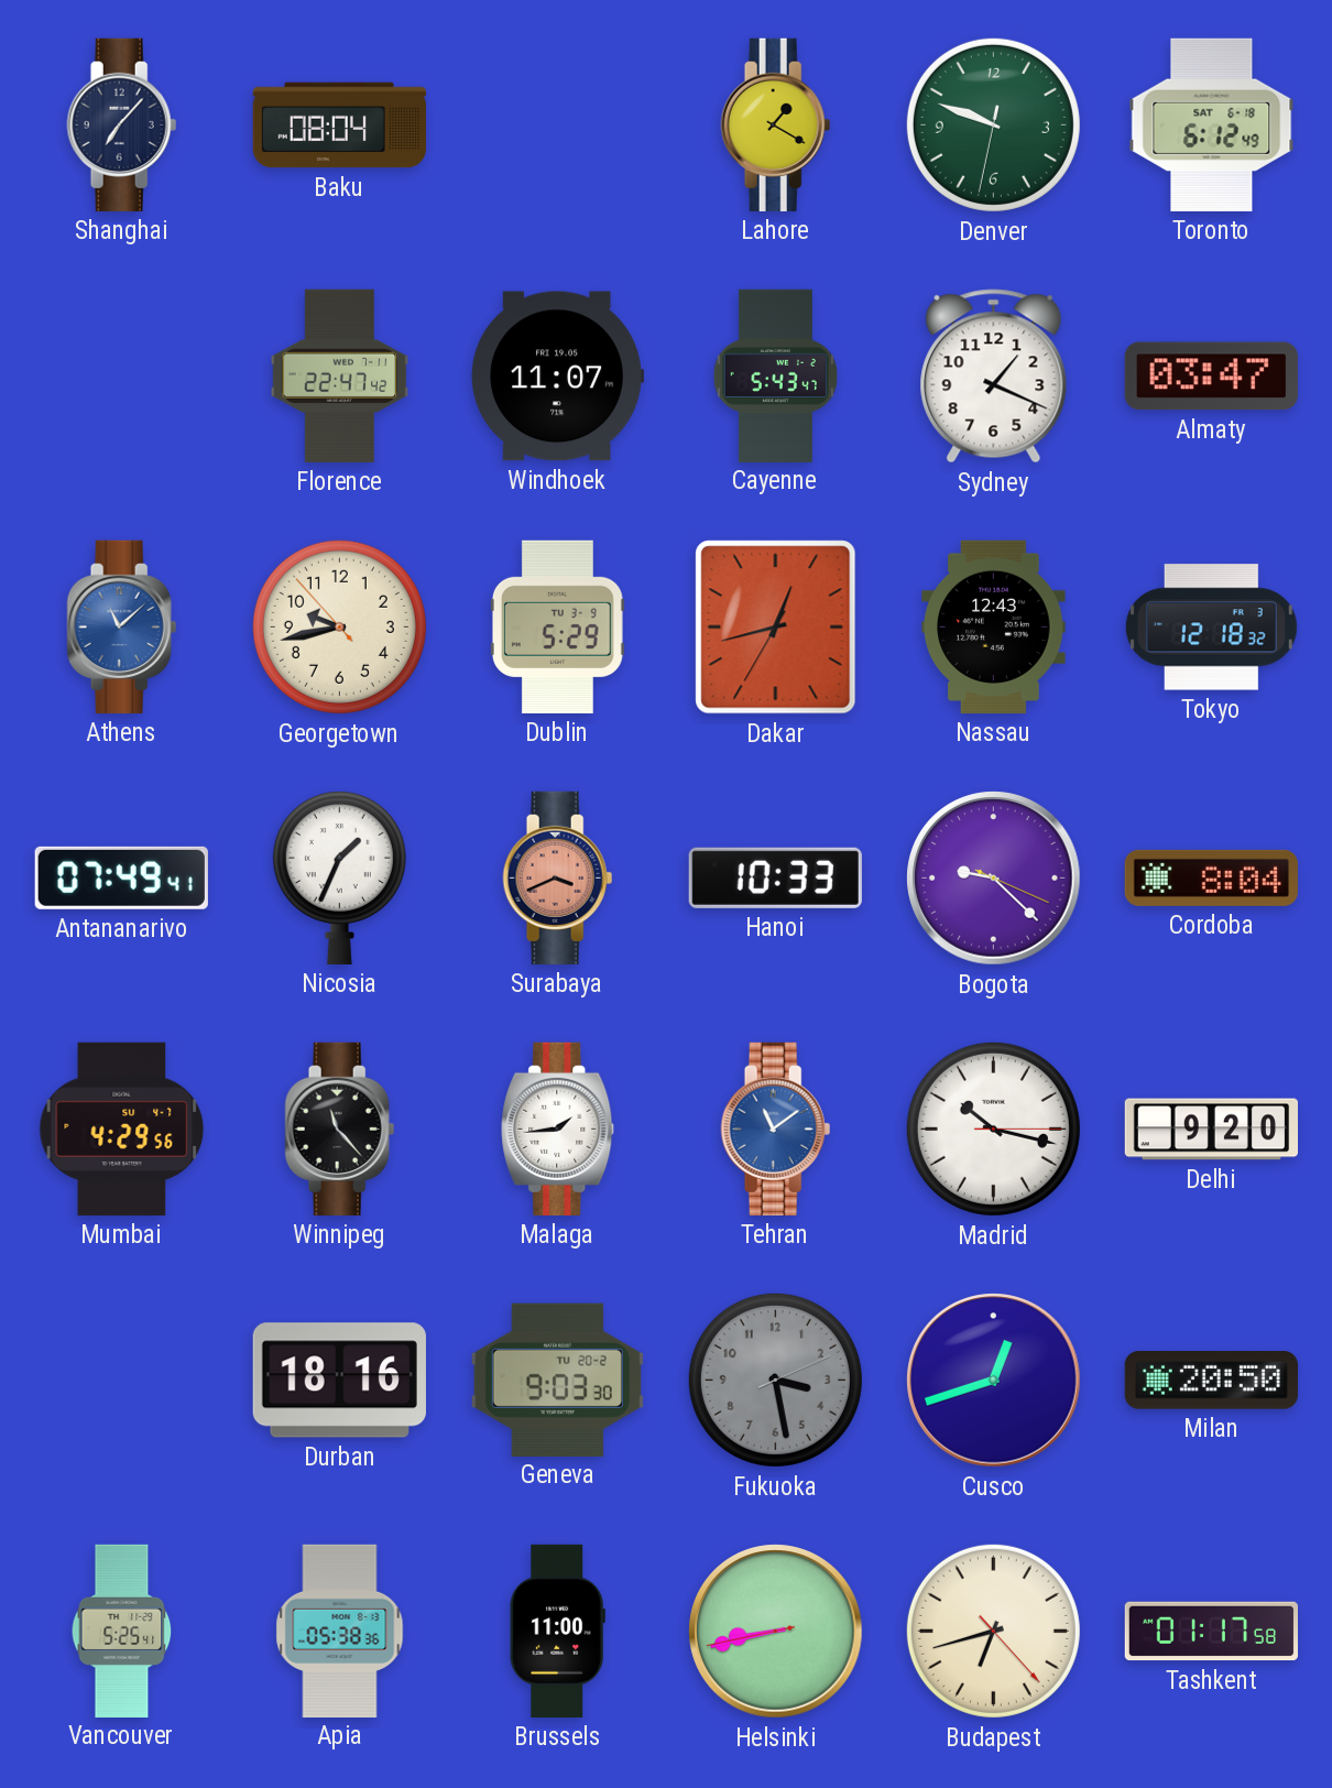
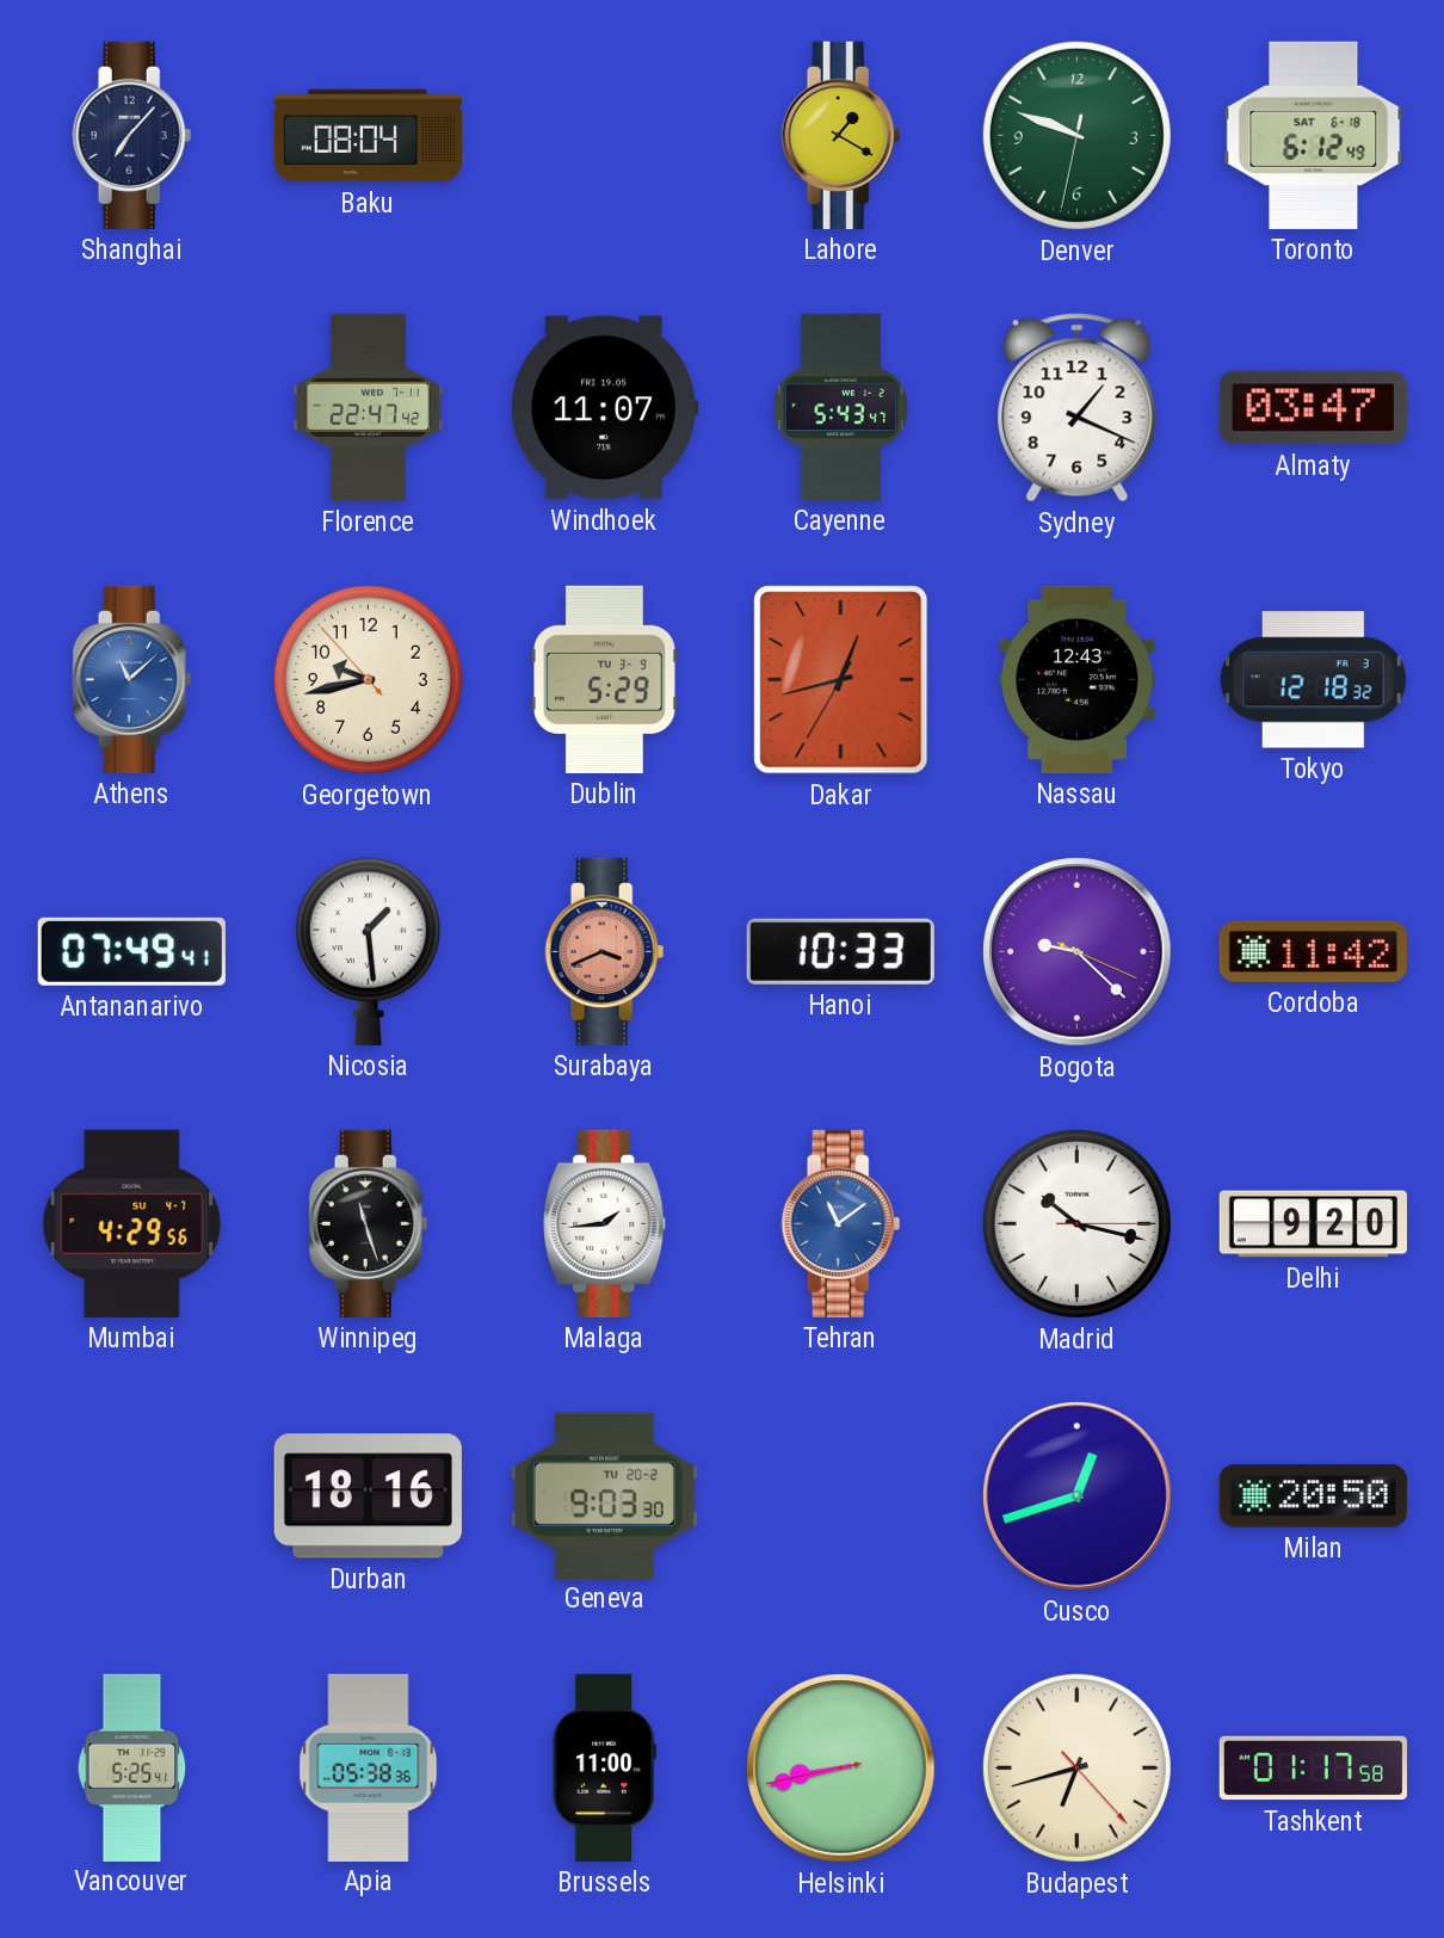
Nicosia: 1:34 -> 1:29 (368, 951)
Cordoba: 8:04 -> 11:42 (1313, 951)
Winnipeg: 11:23 -> 11:27 (369, 1223)
Fukuoka: 3:28 -> none (775, 1380)
